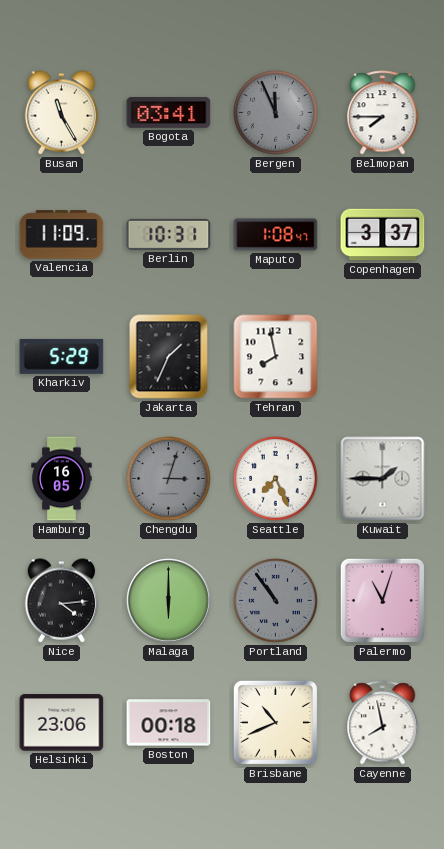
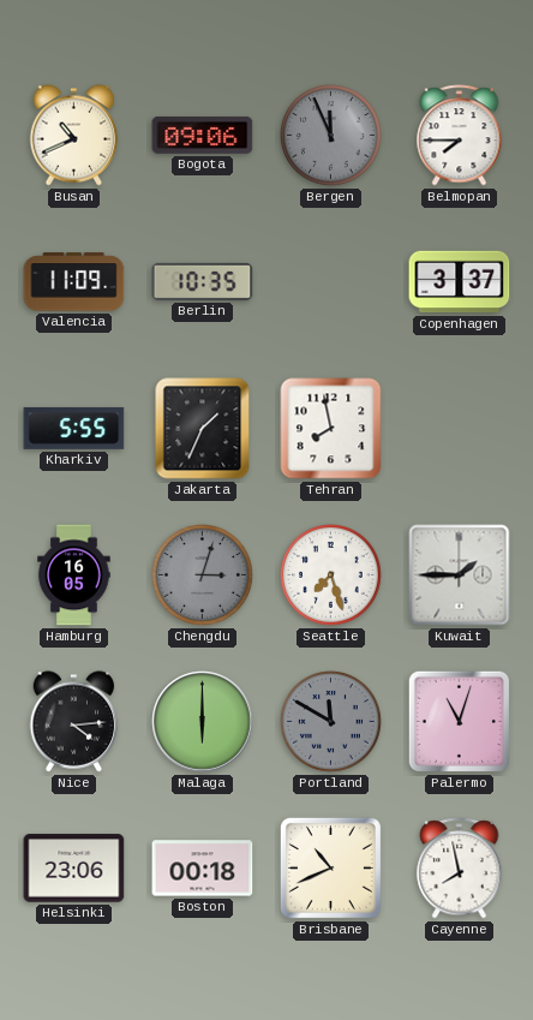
Busan: 11:25 -> 10:41 (74, 136)
Bogota: 03:41 -> 09:06 (203, 135)
Berlin: 10:31 -> 10:35 (203, 281)
Maputo: 1:08 -> none (276, 235)
Kharkiv: 5:29 -> 5:55 (74, 428)
Seattle: 7:26 -> 7:27 (331, 575)
Portland: 10:54 -> 11:50 (331, 722)
